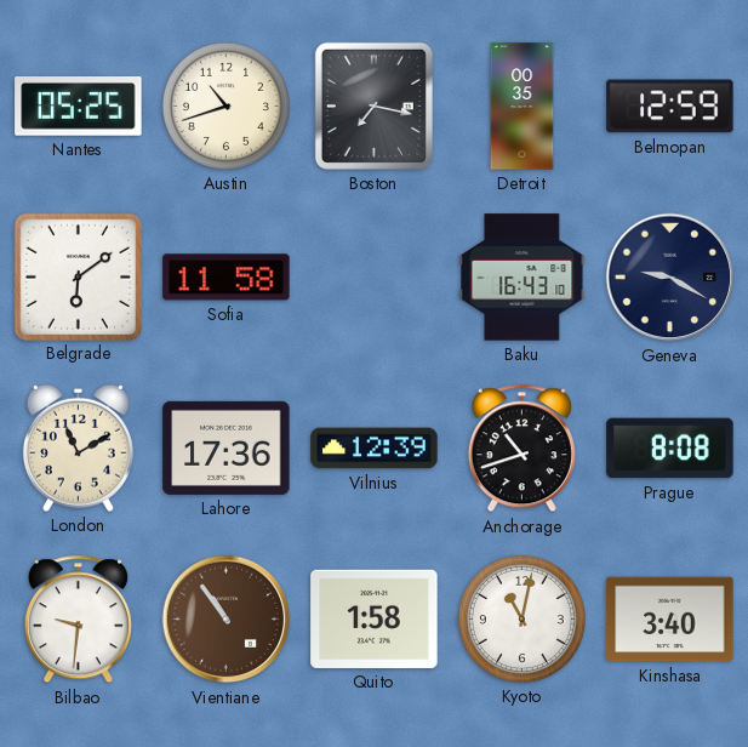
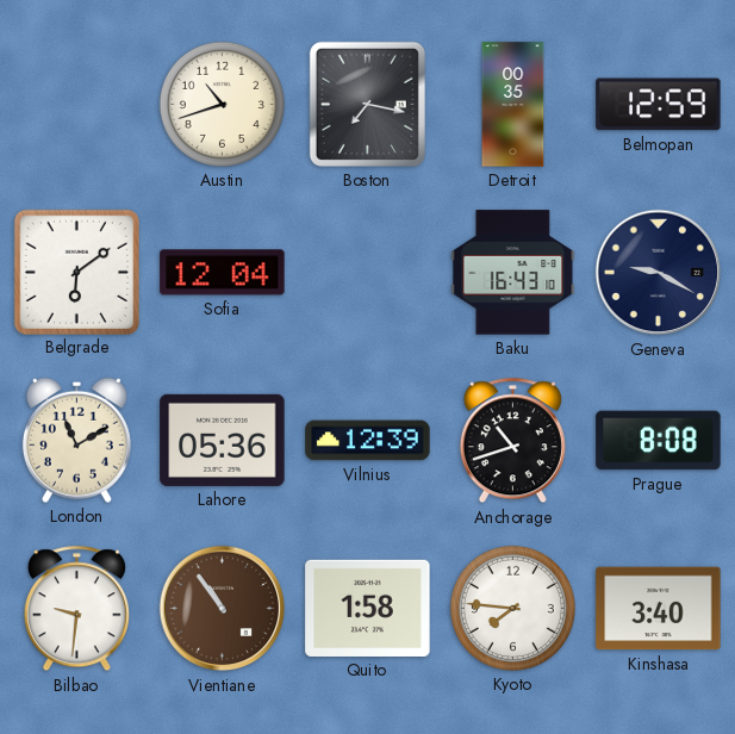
Nantes: 05:25 -> none (79, 107)
Sofia: 11:58 -> 12:04 (223, 273)
Lahore: 17:36 -> 05:36 (223, 440)
Kyoto: 11:02 -> 7:46 (512, 608)
